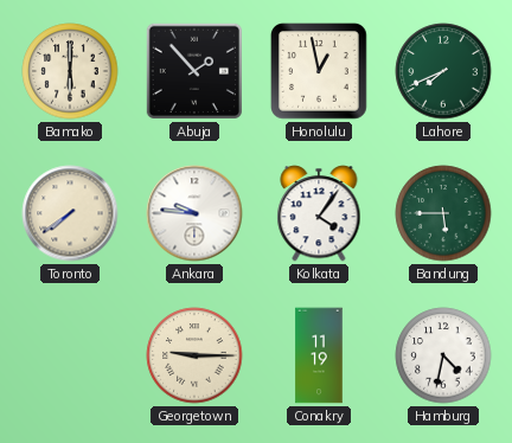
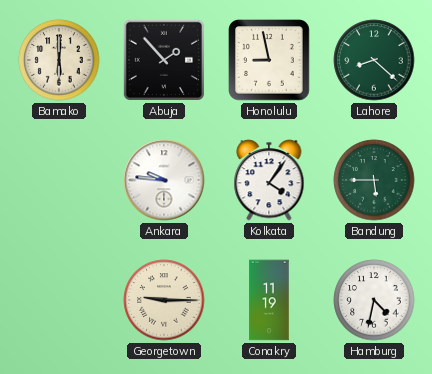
Honolulu: 12:58 -> 8:58 (270, 61)
Lahore: 7:41 -> 8:22 (374, 60)
Toronto: 7:39 -> none (70, 213)
